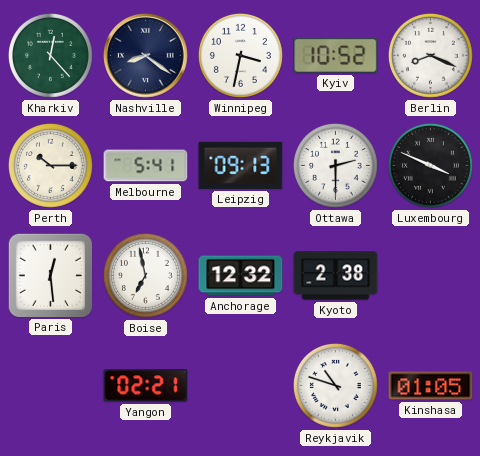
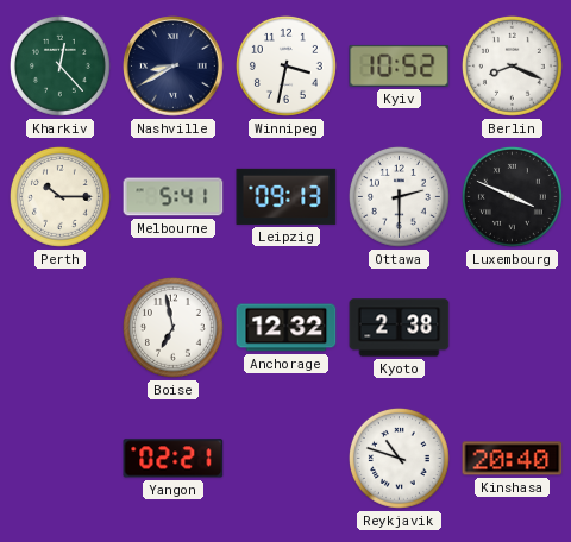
Nashville: 8:21 -> 8:40 (174, 67)
Paris: 12:29 -> none (50, 275)
Kinshasa: 01:05 -> 20:40 (513, 459)
